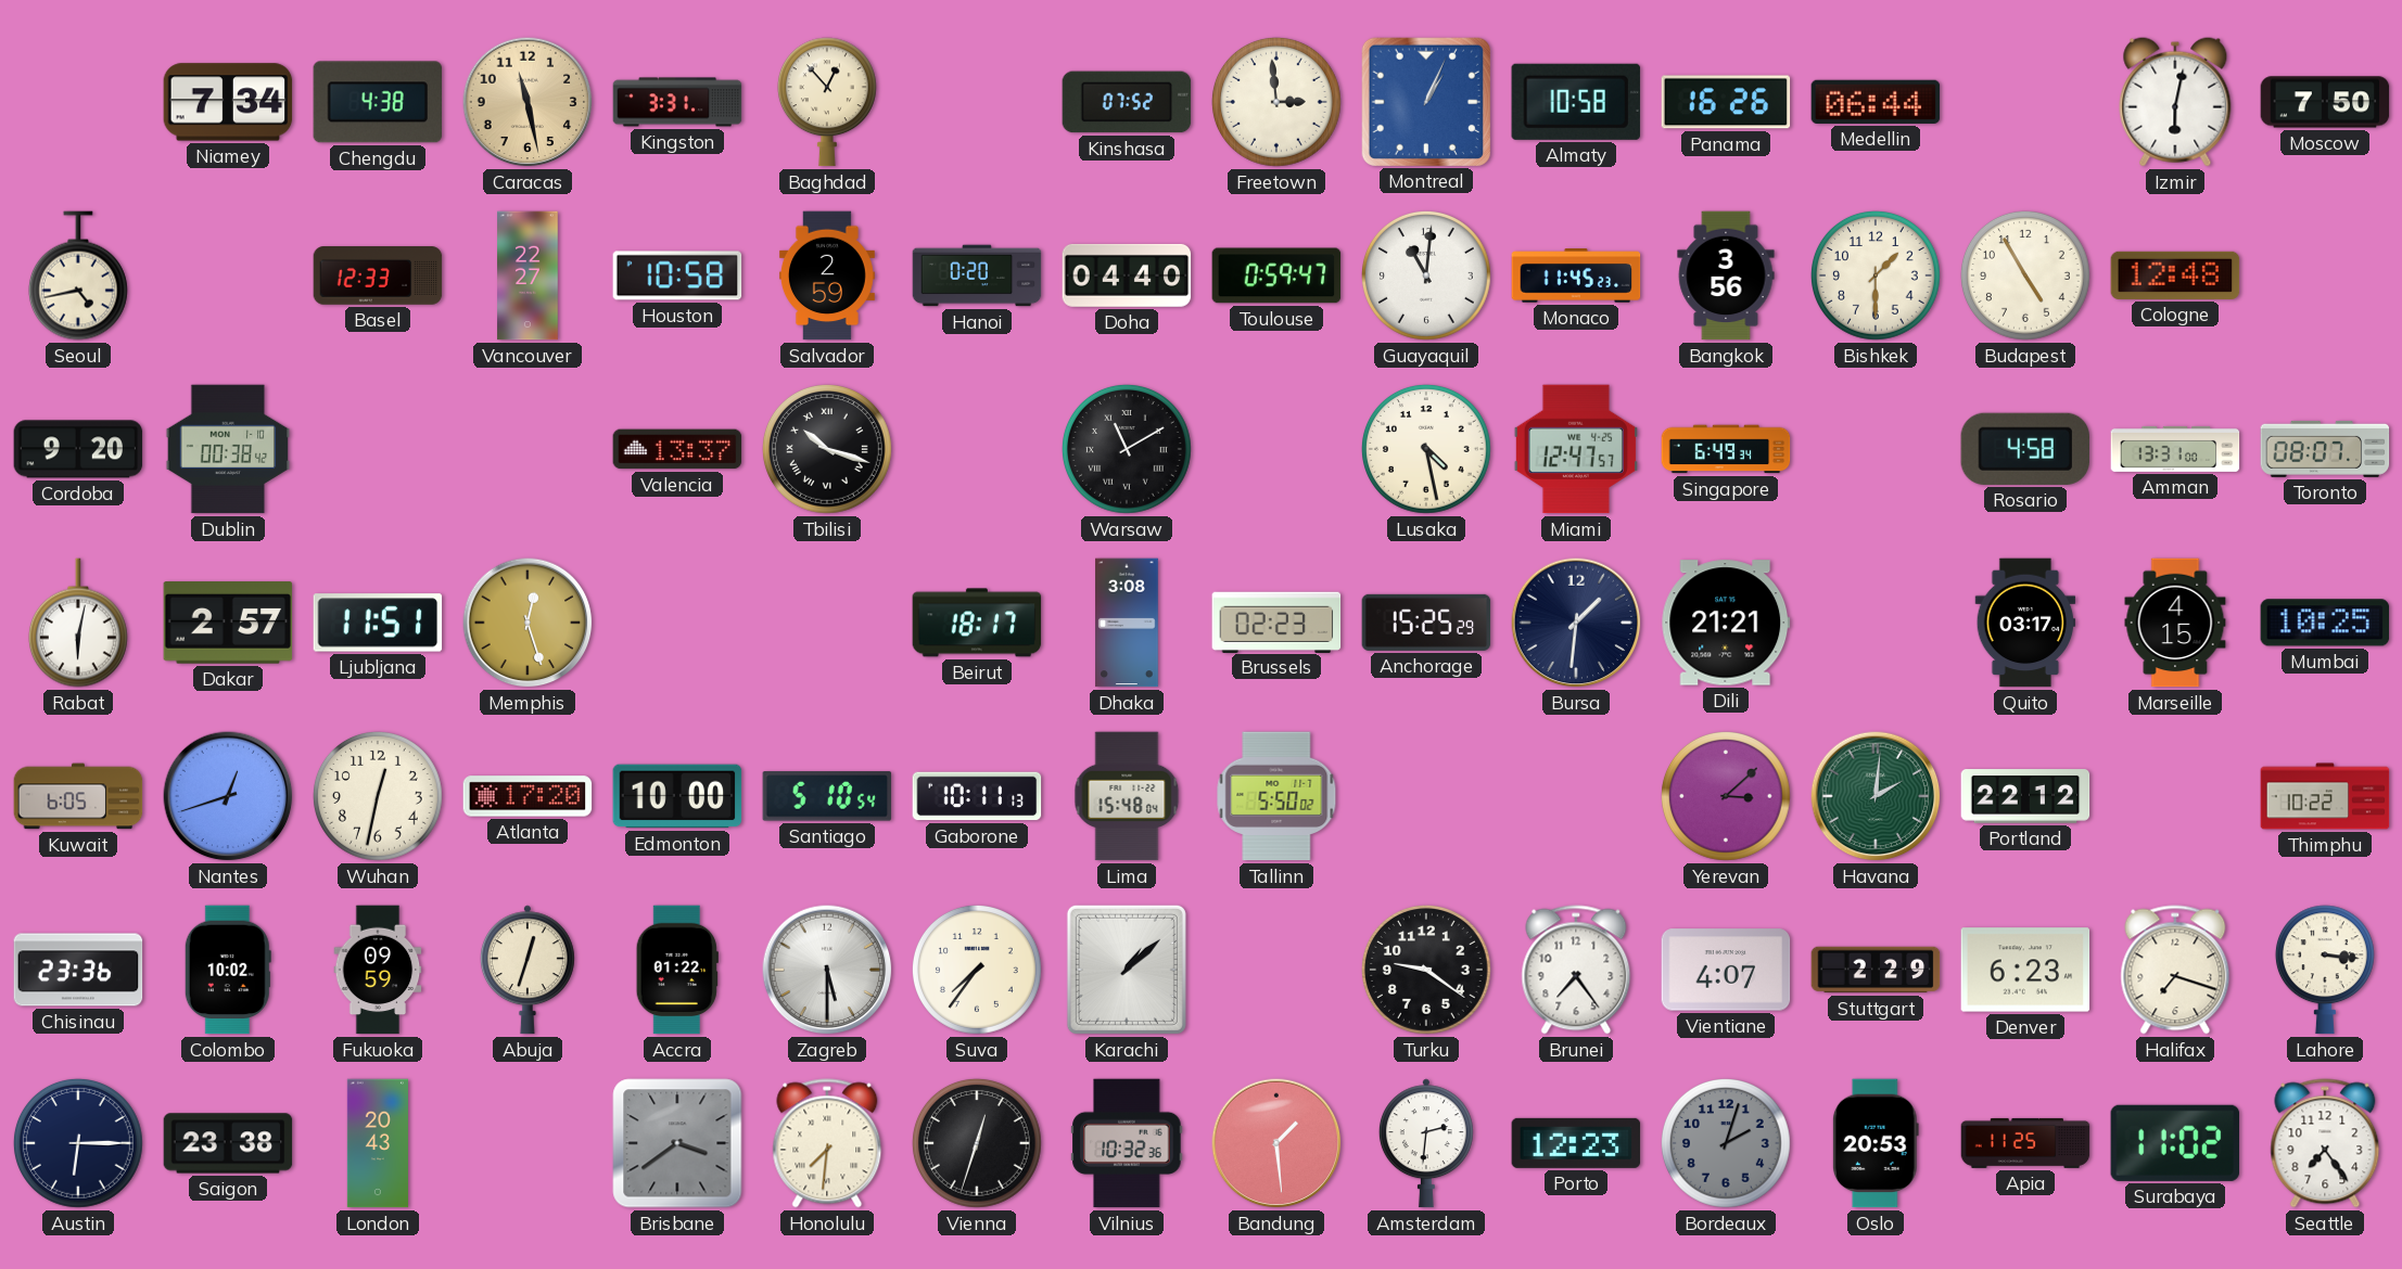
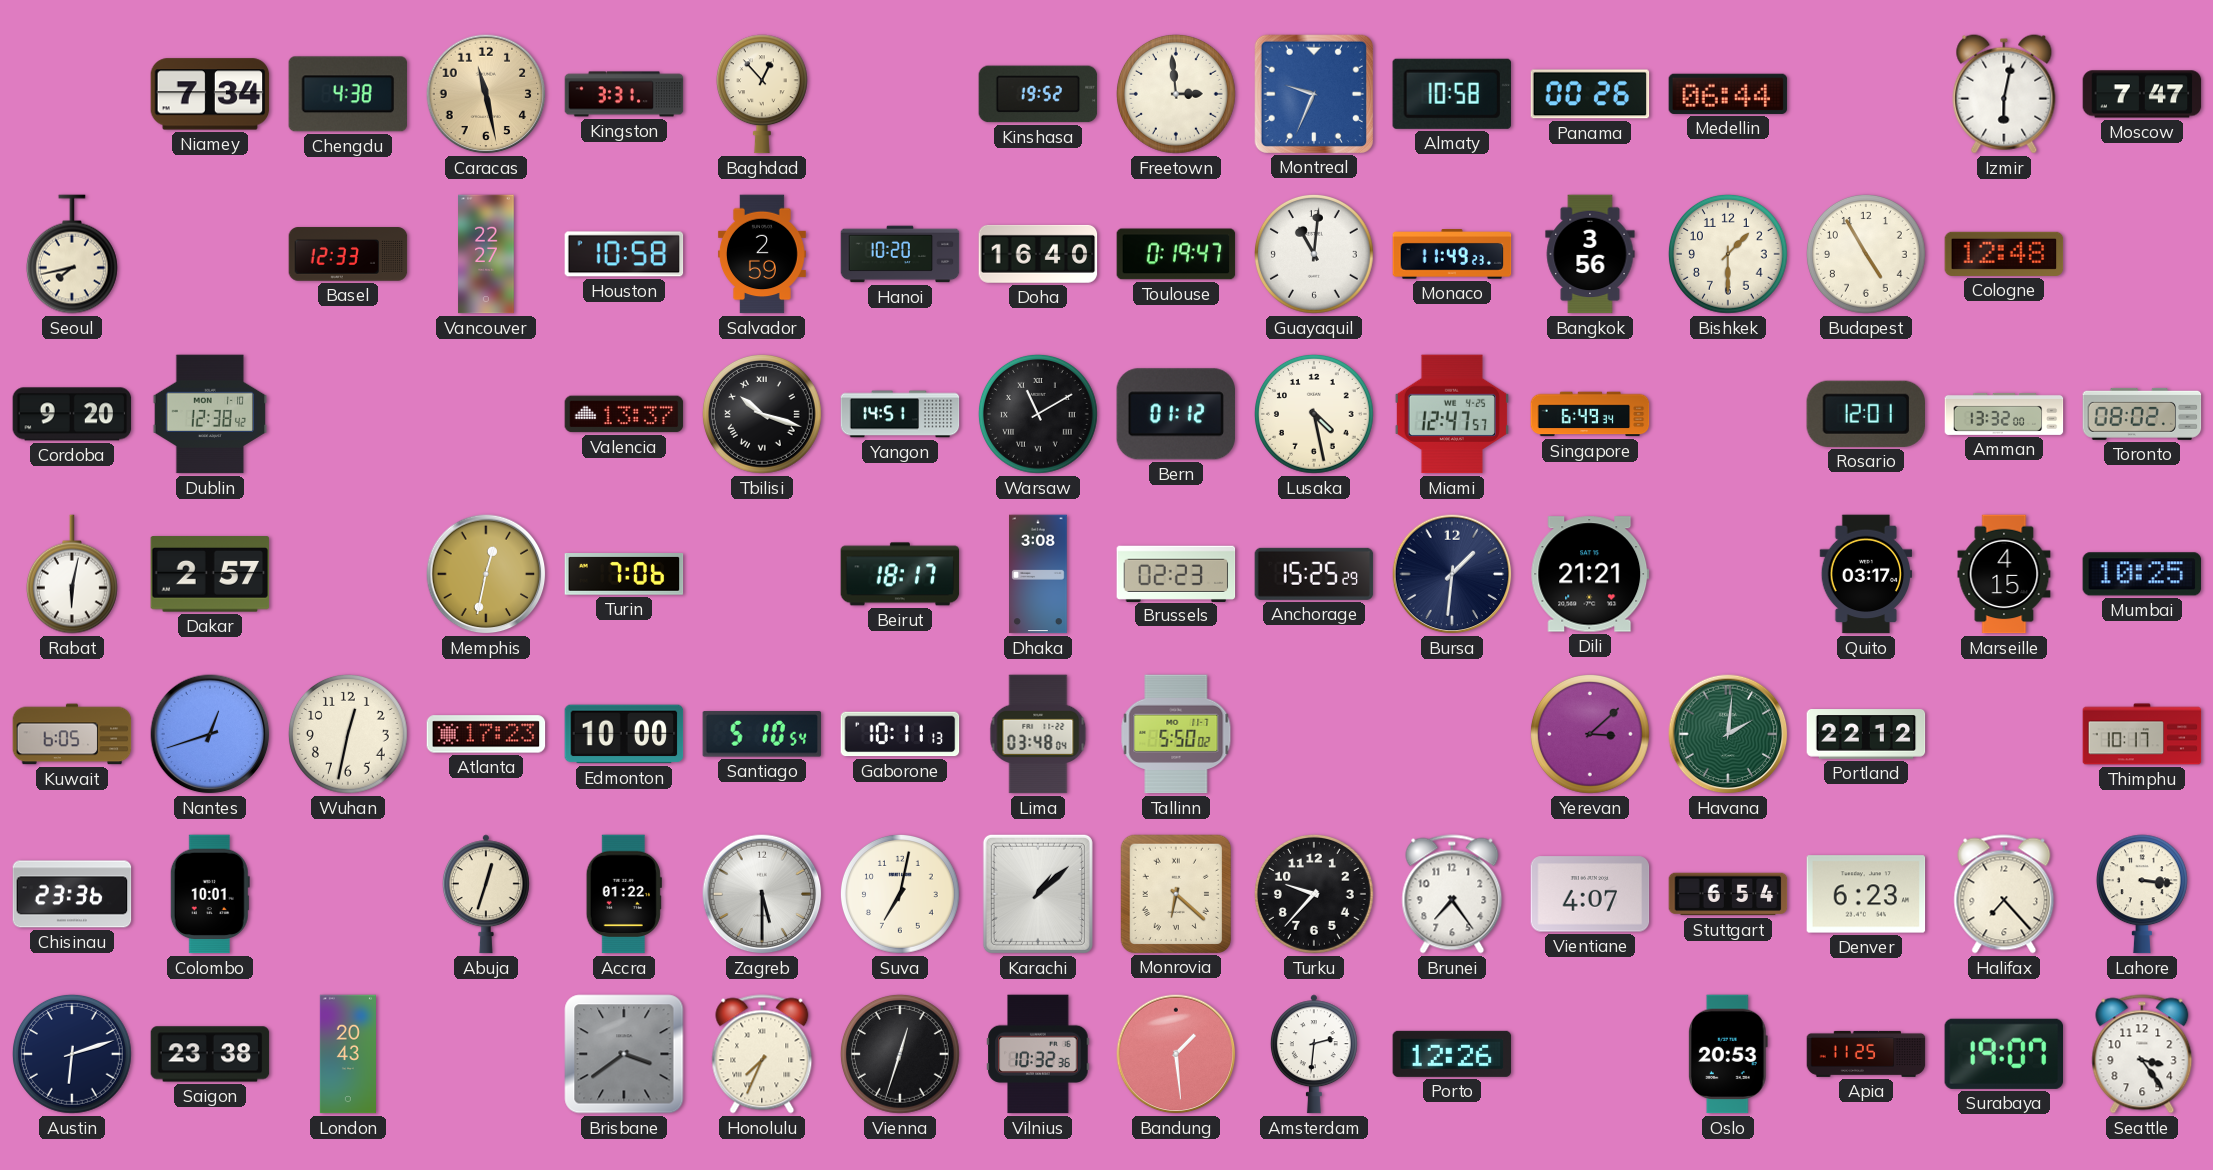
Kinshasa: 07:52 -> 19:52 (1038, 94)
Montreal: 1:04 -> 9:34 (1313, 93)
Panama: 16:26 -> 00:26 (1590, 94)
Moscow: 7:50 -> 7:47 (2142, 94)
Seoul: 4:43 -> 7:43 (72, 254)
Hanoi: 0:20 -> 10:20 (900, 254)
Doha: 04:40 -> 16:40 (1038, 254)
Toulouse: 0:59 -> 0:19 (1176, 254)
Monaco: 11:45 -> 11:49 (1452, 254)
Dublin: 00:38 -> 12:38 (210, 414)
Yangon: none -> 14:51 (900, 414)
Bern: none -> 01:12 (1175, 414)
Rosario: 4:58 -> 12:01 (1866, 414)
Amman: 13:31 -> 13:32 (2004, 414)
Toronto: 08:07 -> 08:02 (2142, 414)
Ljubljana: 11:51 -> none (378, 623)
Memphis: 12:27 -> 12:32 (486, 574)
Turin: none -> 7:06 (624, 575)
Atlanta: 17:20 -> 17:23 (486, 734)
Lima: 15:48 -> 03:48 (1038, 734)
Thimphu: 10:22 -> 10:17 (2142, 734)
Colombo: 10:02 -> 10:01 (210, 894)
Fukuoka: 09:59 -> none (378, 970)
Suva: 7:36 -> 7:02 (901, 895)
Monrovia: none -> 6:22 (1175, 893)
Turku: 9:21 -> 9:37 (1315, 895)
Stuttgart: 2:29 -> 6:54 (1728, 894)
Halifax: 7:18 -> 7:23 (2004, 894)
Austin: 6:15 -> 6:12 (73, 1055)
Honolulu: 7:31 -> 7:34 (762, 1054)
Porto: 12:23 -> 12:26 (1452, 1054)
Bordeaux: 2:03 -> none (1727, 1144)
Surabaya: 11:02 -> 19:07 (2003, 1054)
Seattle: 7:24 -> 3:24 (2142, 1054)
